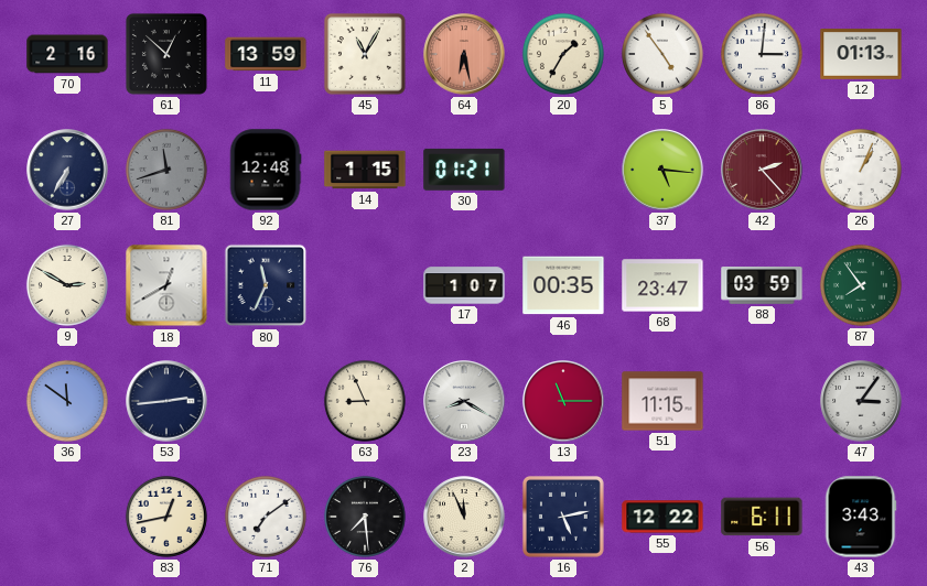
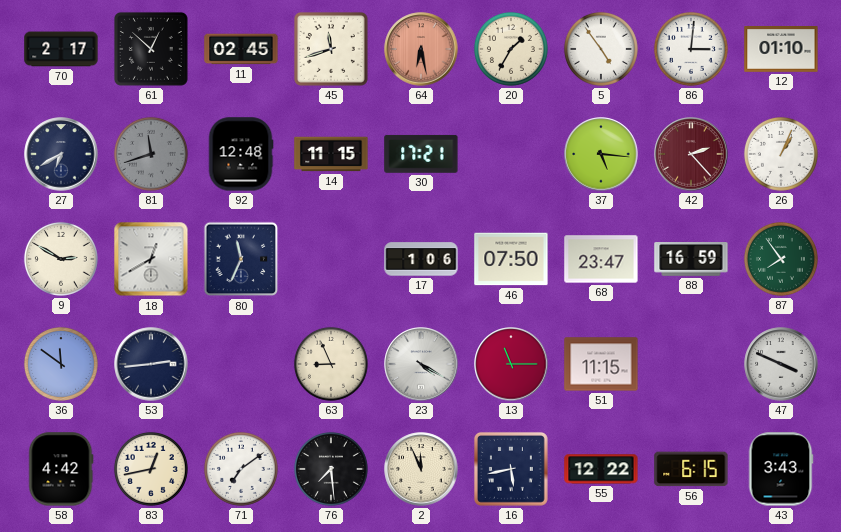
70: 2:16 -> 2:17 (61, 49)
11: 13:59 -> 02:45 (241, 49)
45: 11:05 -> 11:42 (331, 49)
12: 01:13 -> 01:10 (781, 49)
27: 6:35 -> 6:40 (61, 154)
14: 1:15 -> 11:15 (331, 154)
30: 01:21 -> 17:21 (421, 154)
17: 1:07 -> 1:06 (421, 259)
46: 00:35 -> 07:50 (511, 259)
88: 03:59 -> 16:59 (691, 259)
23: 8:20 -> 4:20 (421, 364)
47: 3:06 -> 3:49 (781, 364)
58: none -> 4:42 (61, 469)
16: 5:13 -> 5:43 (511, 469)
56: 6:11 -> 6:15 (691, 469)
